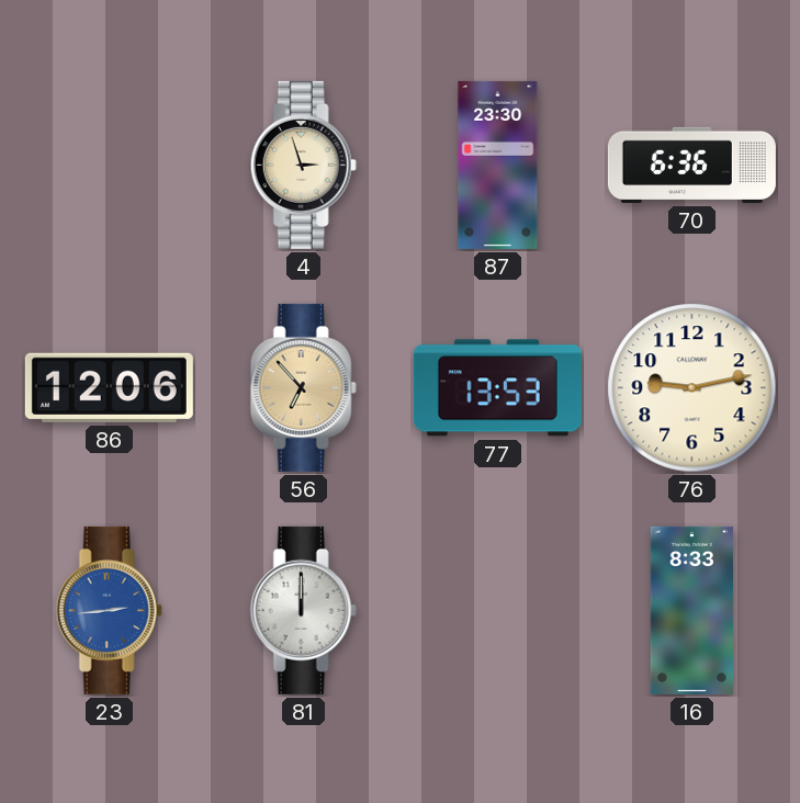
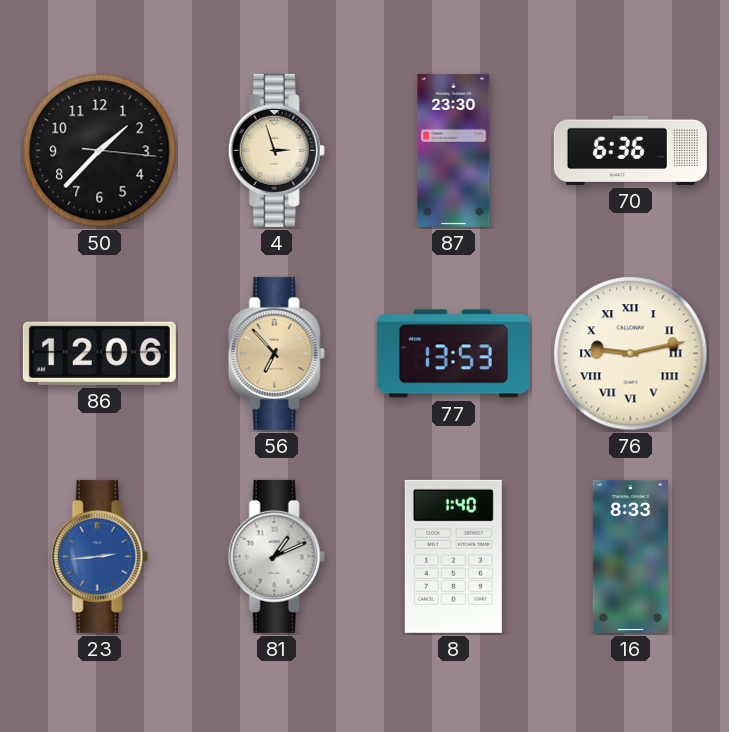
50: none -> 1:37 (100, 151)
76 numerals: Arabic -> Roman (631, 354)
81: 12:00 -> 1:11 (276, 556)
8: none -> 1:40 (453, 556)
